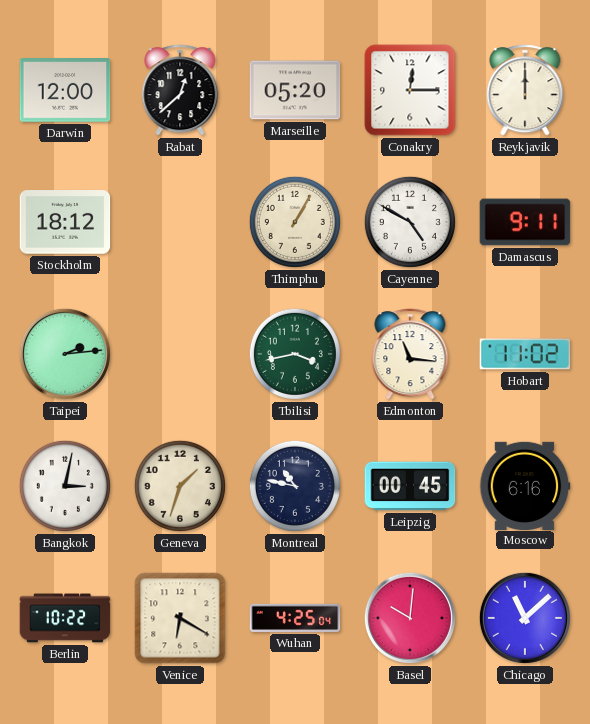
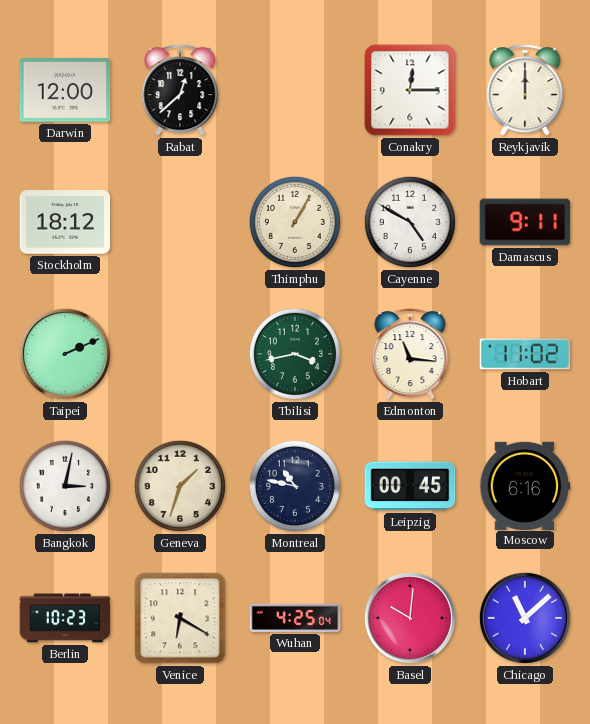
Marseille: 05:20 -> none (295, 90)
Taipei: 2:14 -> 2:11 (65, 354)
Berlin: 10:22 -> 10:23 (65, 618)
